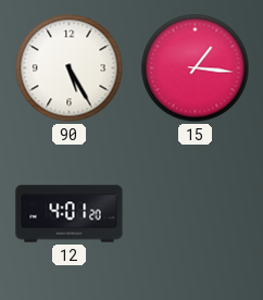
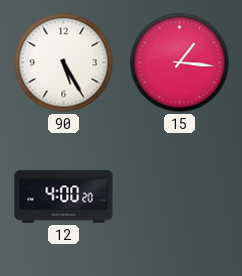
12: 4:01 -> 4:00 (64, 197)
